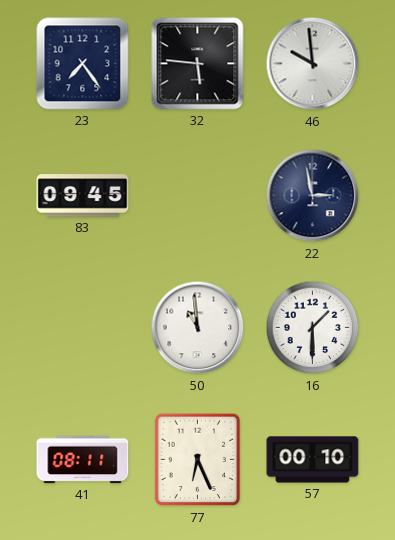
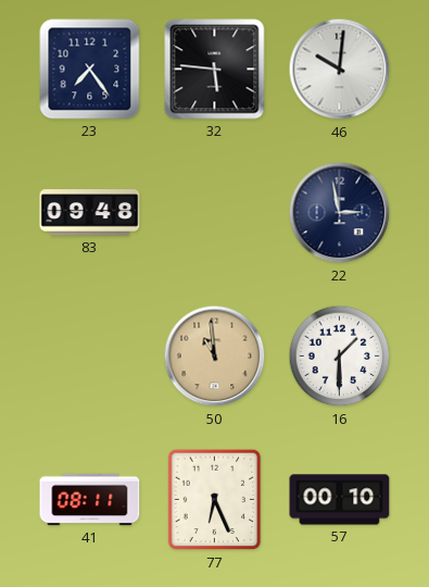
46: 9:59 -> 10:01 (340, 70)
83: 09:45 -> 09:48 (90, 213)
50 dial: white -> champagne (215, 357)
